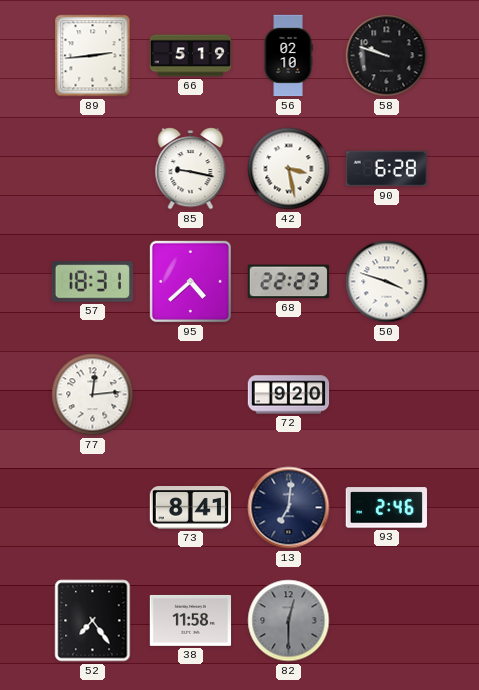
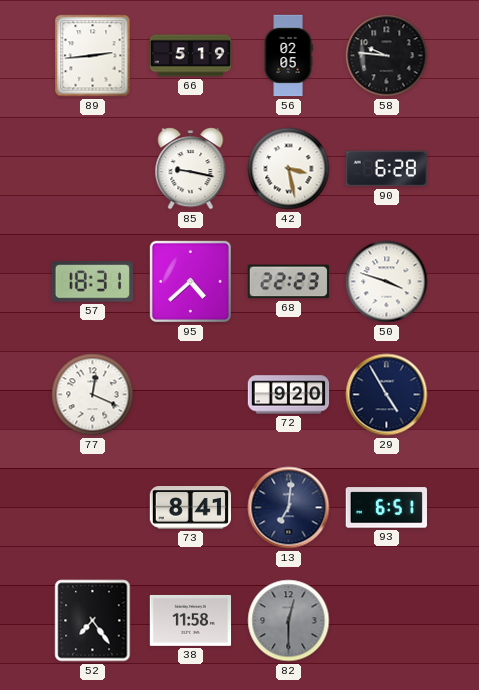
56: 02:10 -> 02:05 (288, 56)
58: 9:48 -> 9:46 (387, 56)
77: 12:14 -> 12:19 (93, 395)
29: none -> 4:55 (387, 395)
93: 2:46 -> 6:51 (386, 508)
